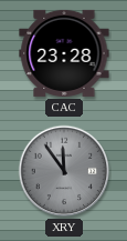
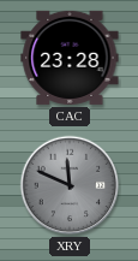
XRY: 11:54 -> 11:49 (70, 185)
